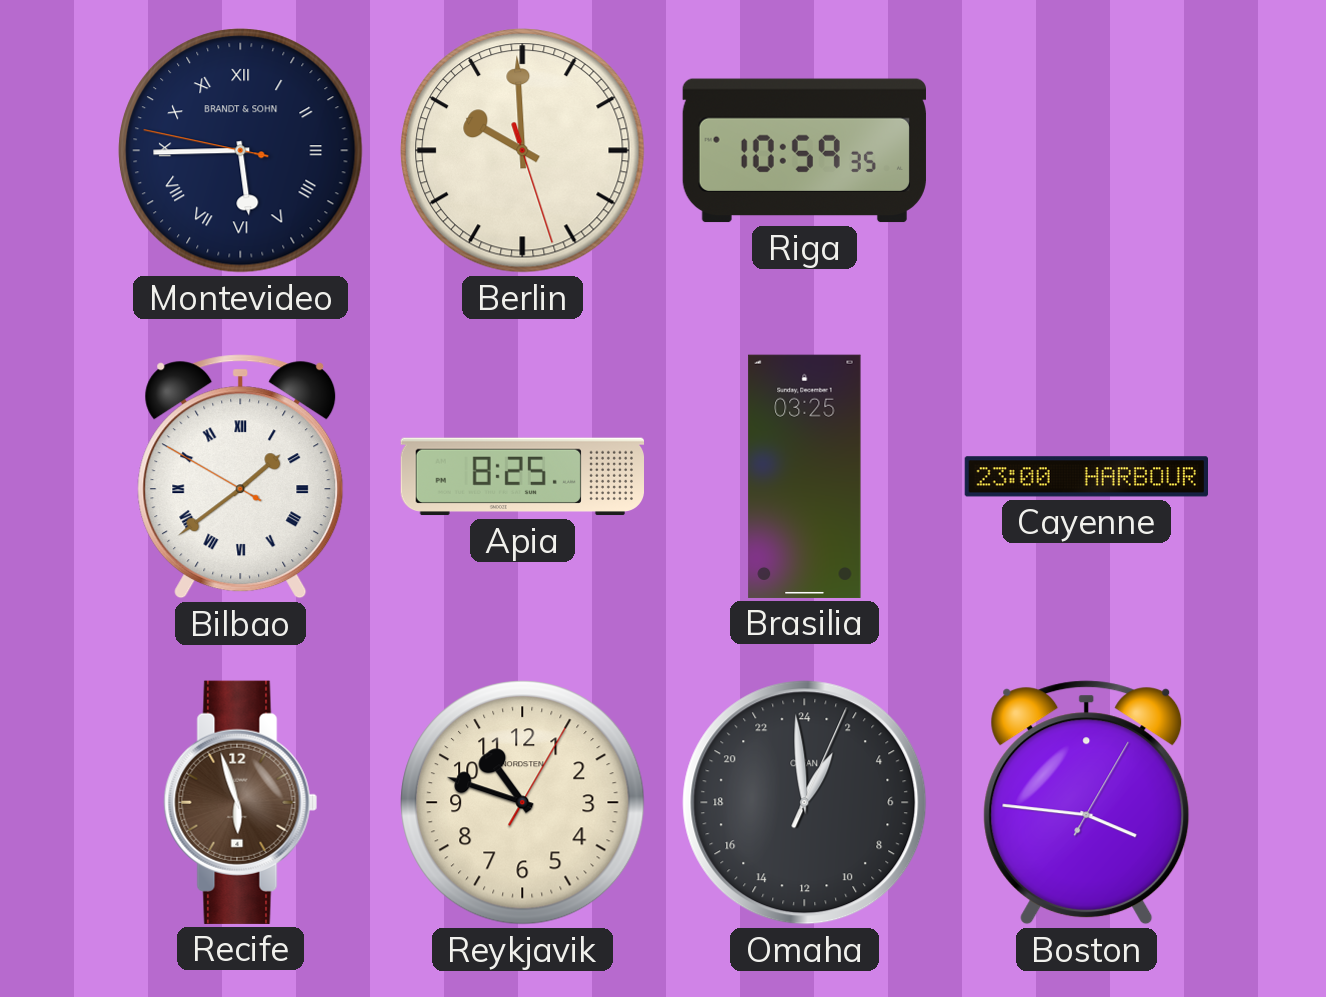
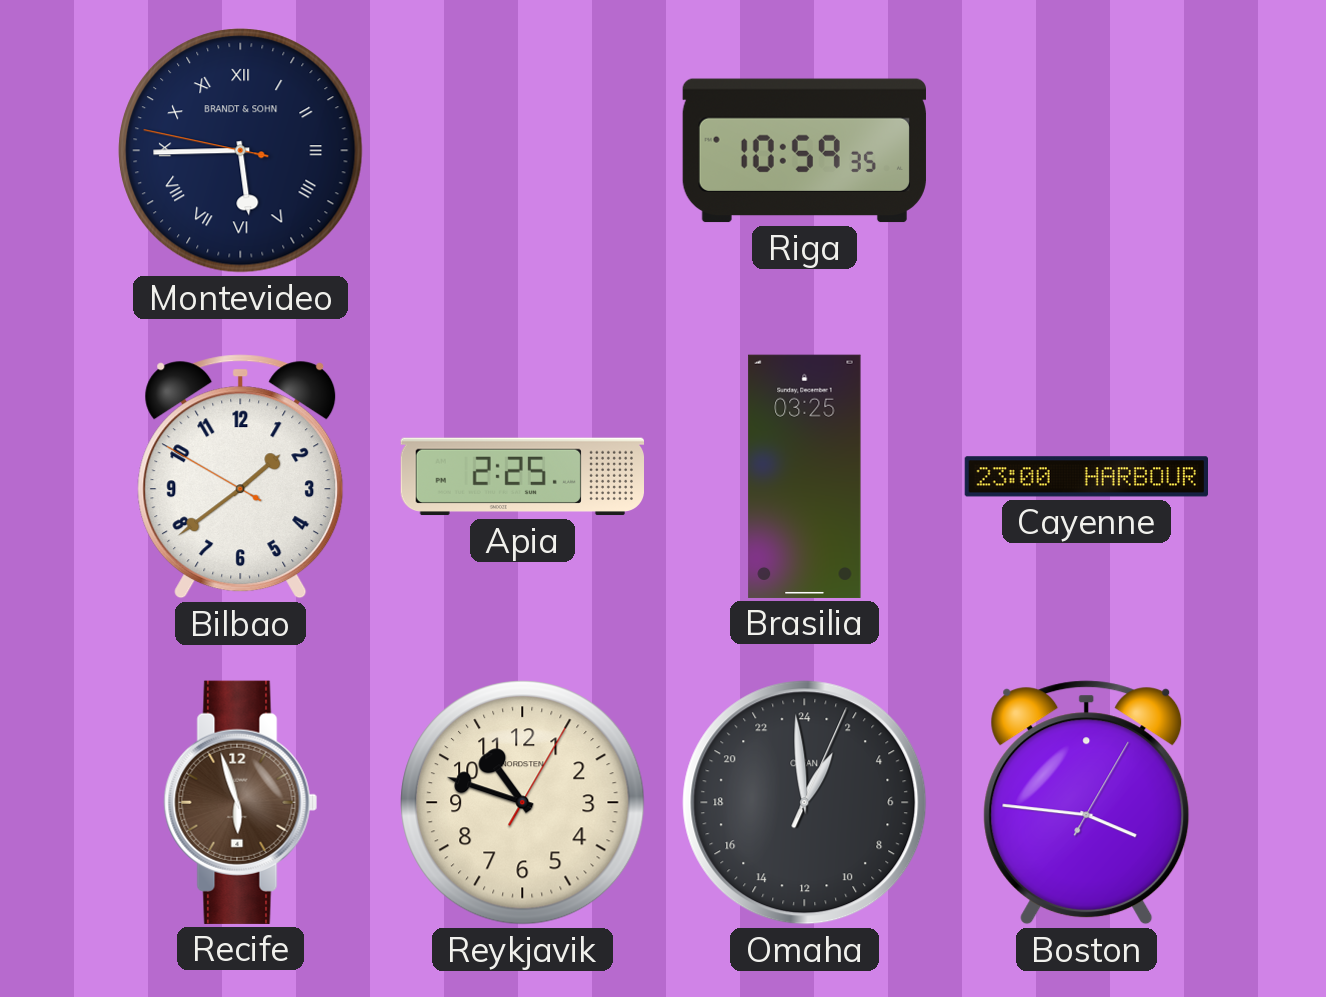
Berlin: 9:59 -> none (523, 151)
Bilbao numerals: Roman -> Arabic (241, 477)
Apia: 8:25 -> 2:25 (522, 477)
